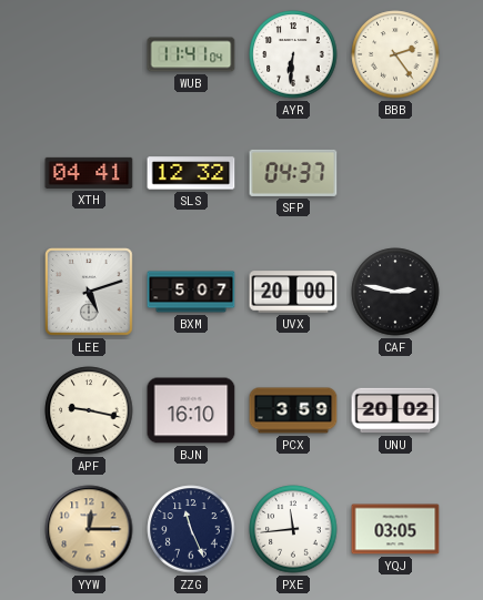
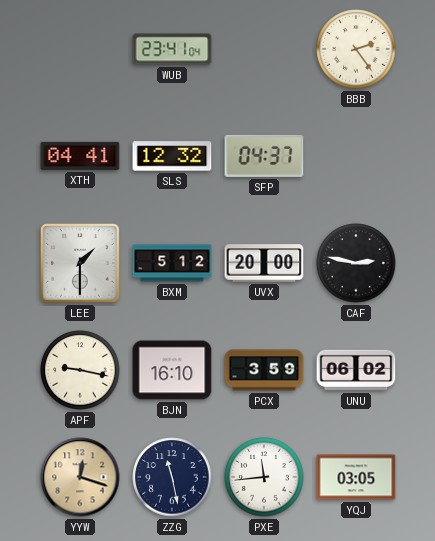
WUB: 11:41 -> 23:41 (172, 49)
AYR: 6:31 -> none (293, 54)
LEE: 5:12 -> 1:30 (81, 264)
BXM: 5:07 -> 5:12 (172, 263)
UNU: 20:02 -> 06:02 (356, 370)
YYW: 12:15 -> 12:18 (80, 477)
ZZG: 11:26 -> 11:28 (172, 477)
